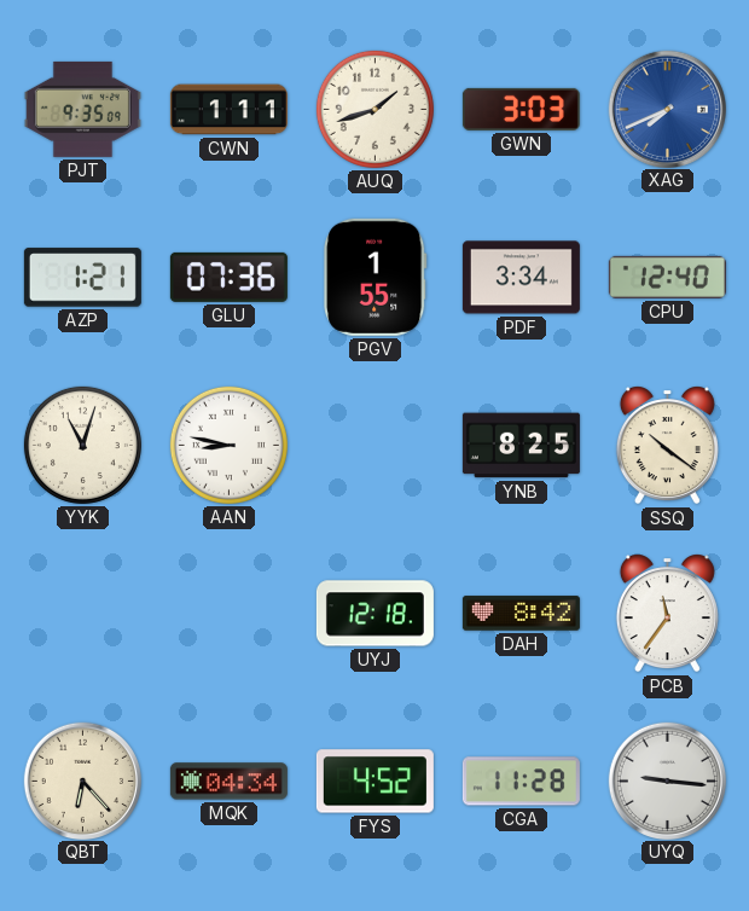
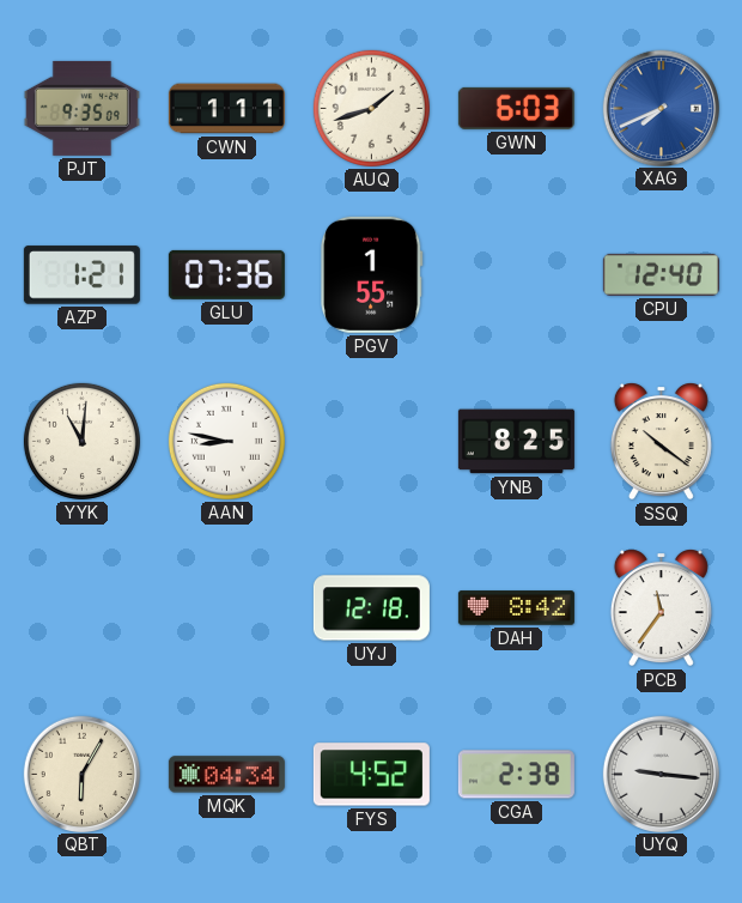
GWN: 3:03 -> 6:03 (516, 108)
PDF: 3:34 -> none (521, 278)
YYK: 11:03 -> 11:01 (81, 441)
QBT: 6:23 -> 6:05 (81, 774)
CGA: 11:28 -> 2:38 (516, 775)
